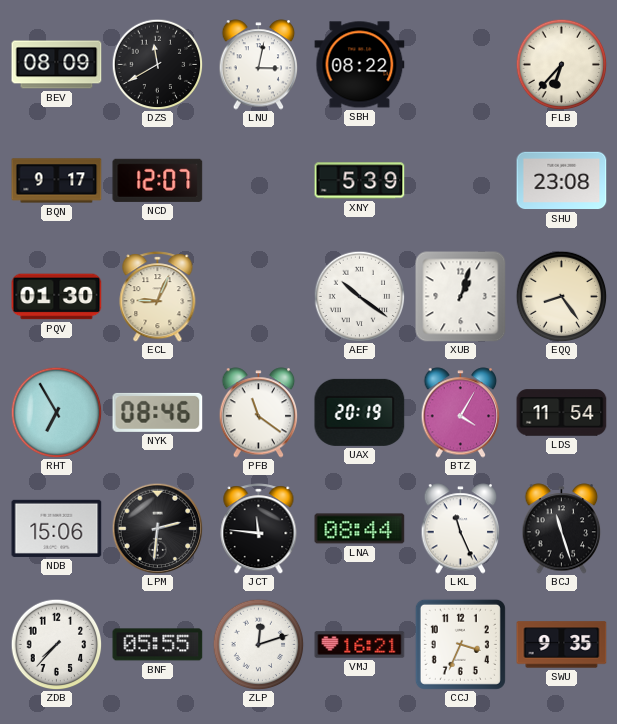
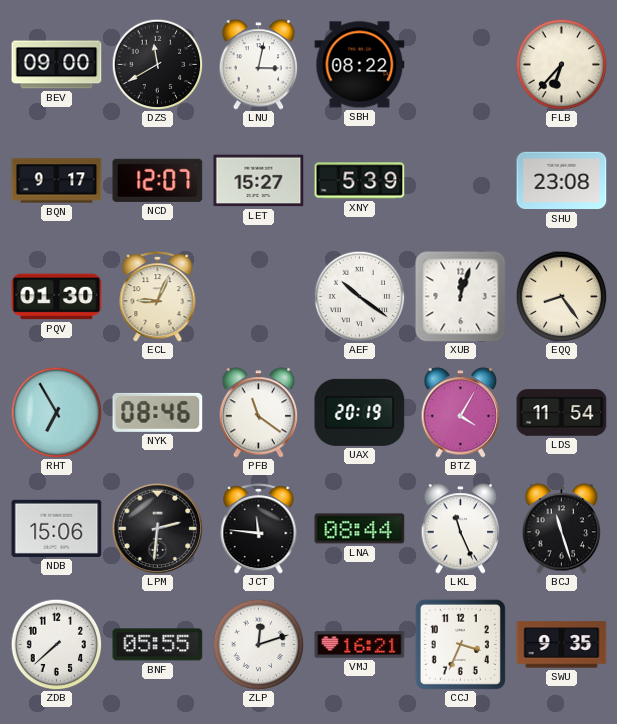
BEV: 08:09 -> 09:00 (57, 65)
LET: none -> 15:27 (259, 181)
XUB: 1:03 -> 12:03 (461, 297)
ZDB: 7:37 -> 7:38 (56, 644)
